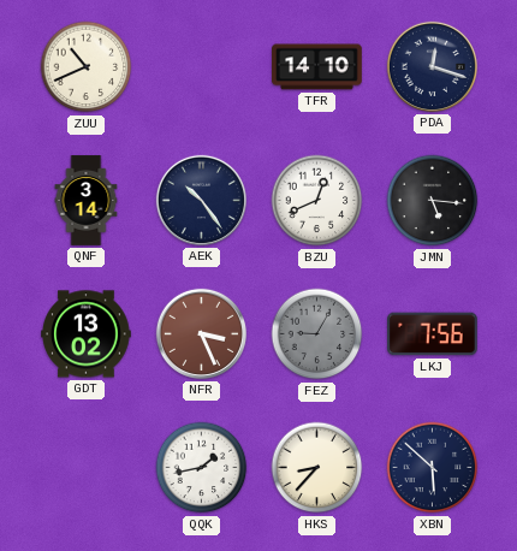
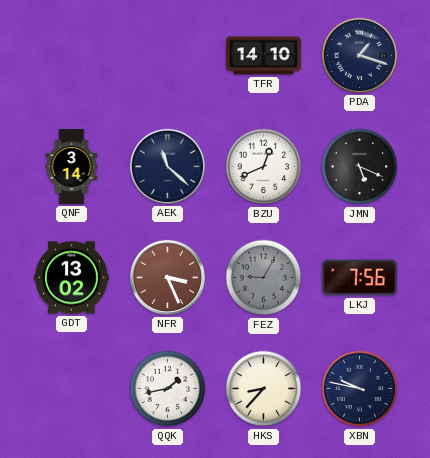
ZUU: 10:41 -> none (87, 67)
PDA: 12:18 -> 1:18 (359, 55)
AEK: 10:24 -> 11:22 (167, 166)
JMN: 5:16 -> 5:19 (360, 167)
XBN: 5:52 -> 9:47 (360, 389)
